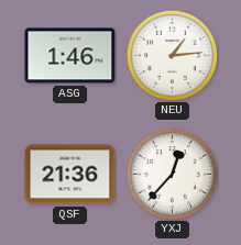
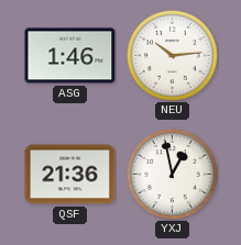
NEU: 1:14 -> 10:14 (172, 55)
YXJ: 12:37 -> 12:58 (172, 174)
